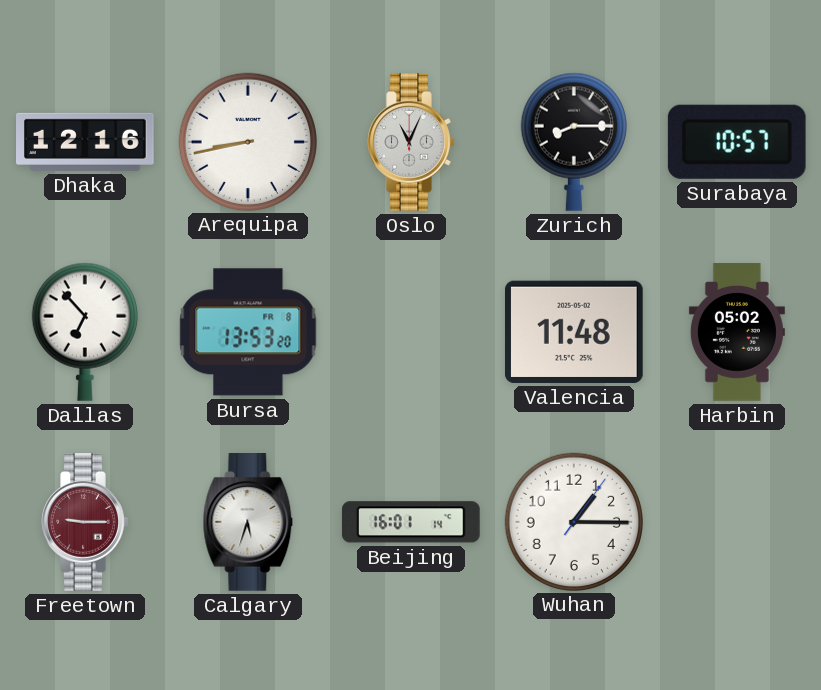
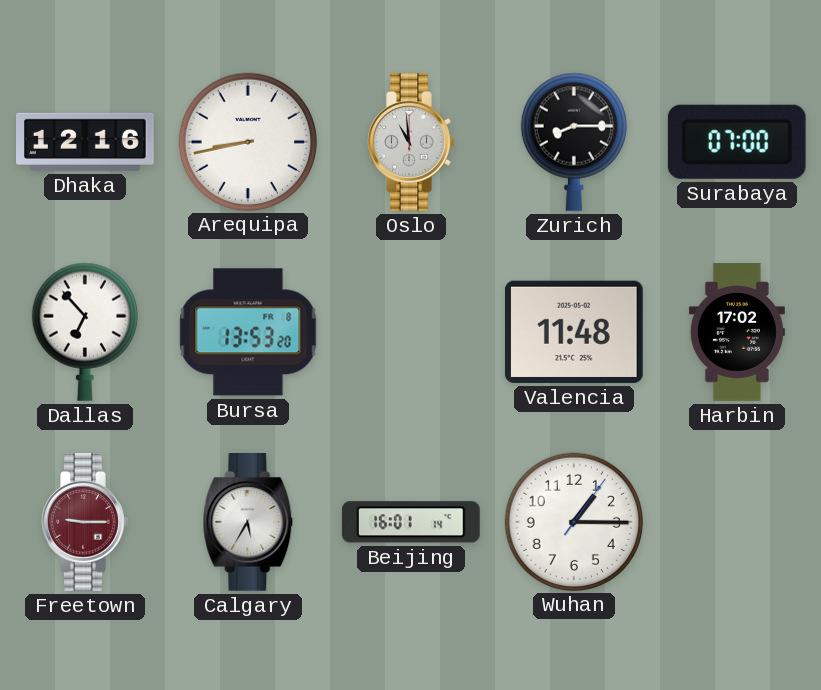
Oslo: 11:04 -> 10:59 (411, 143)
Surabaya: 10:57 -> 07:00 (737, 142)
Harbin: 05:02 -> 17:02 (737, 332)
Calgary: 5:33 -> 5:35 (248, 523)
